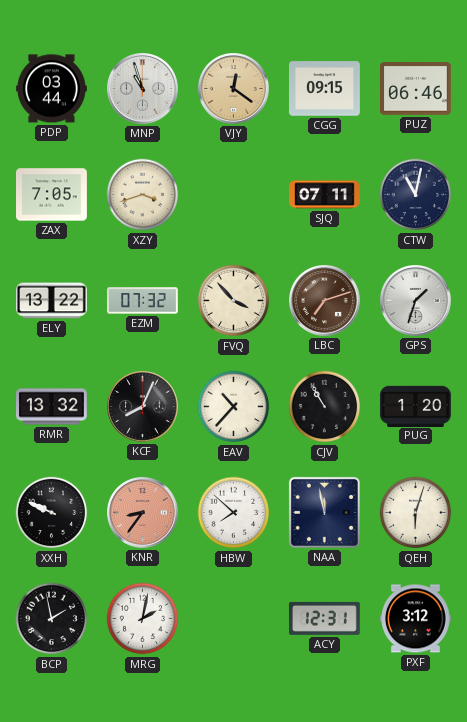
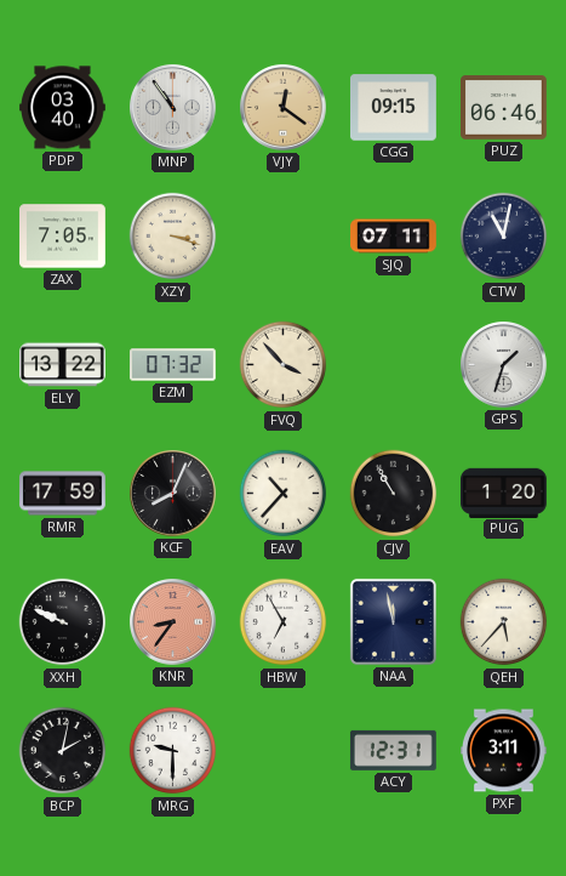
PDP: 03:44 -> 03:40 (63, 108)
MNP: 10:57 -> 10:54 (173, 108)
XZY: 3:42 -> 3:18 (173, 237)
LBC: 7:12 -> none (325, 301)
RMR: 13:32 -> 17:59 (63, 494)
HBW: 7:52 -> 6:55 (284, 622)
QEH: 6:03 -> 5:37 (504, 622)
BCP: 1:58 -> 2:02 (63, 751)
MRG: 2:02 -> 9:30 (173, 751)
PXF: 3:12 -> 3:11 (504, 751)
